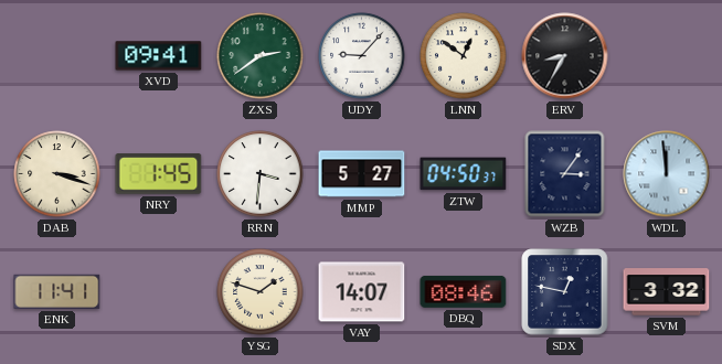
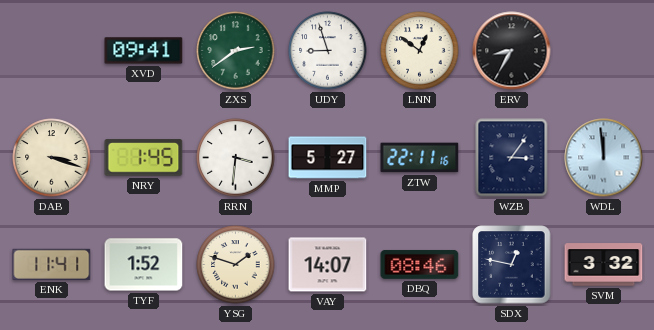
UDY: 9:07 -> 8:57 (328, 51)
ZTW: 04:50 -> 22:11 (420, 158)
TYF: none -> 1:52 (144, 265)
